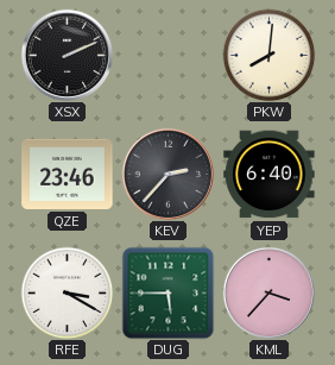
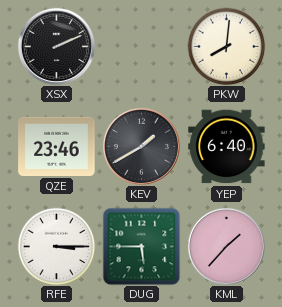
KEV: 2:37 -> 1:40 (141, 146)
RFE: 3:20 -> 3:15 (56, 246)
KML: 3:37 -> 1:37 (226, 246)
